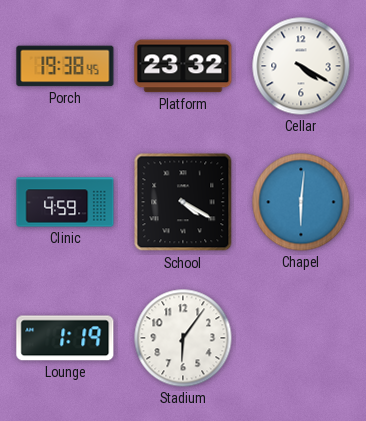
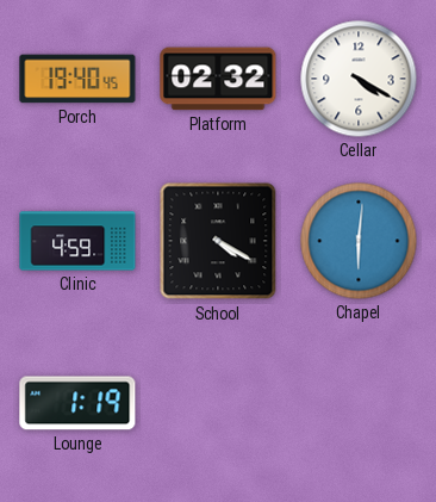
Porch: 19:38 -> 19:40 (77, 79)
Platform: 23:32 -> 02:32 (218, 79)
Stadium: 6:06 -> none (183, 338)
